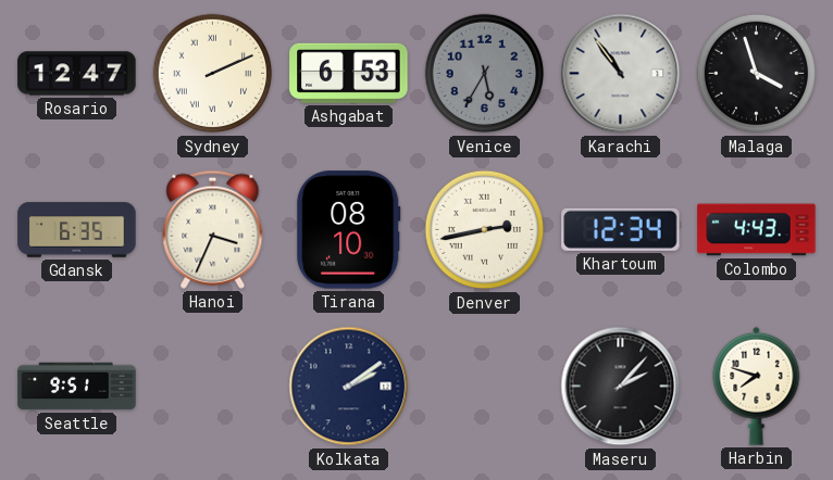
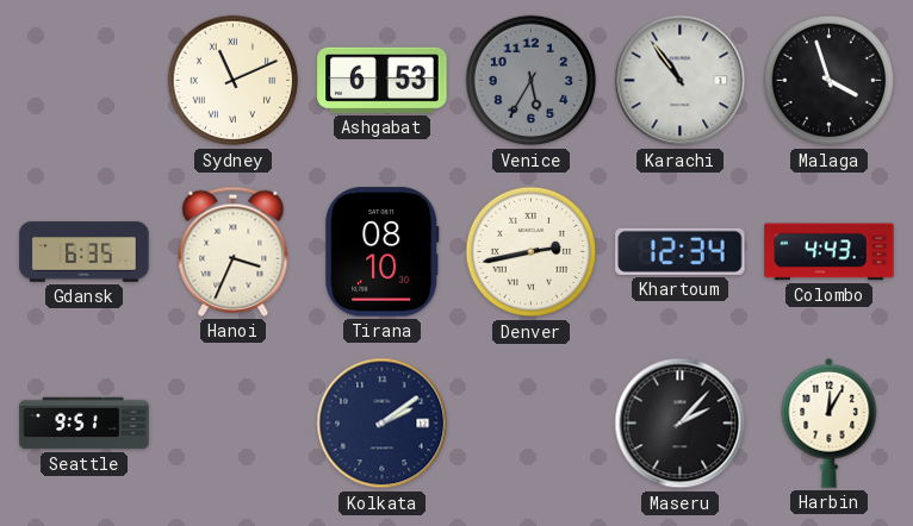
Rosario: 12:47 -> none (77, 74)
Sydney: 2:11 -> 11:11 (234, 81)
Harbin: 7:48 -> 12:05 (830, 422)
